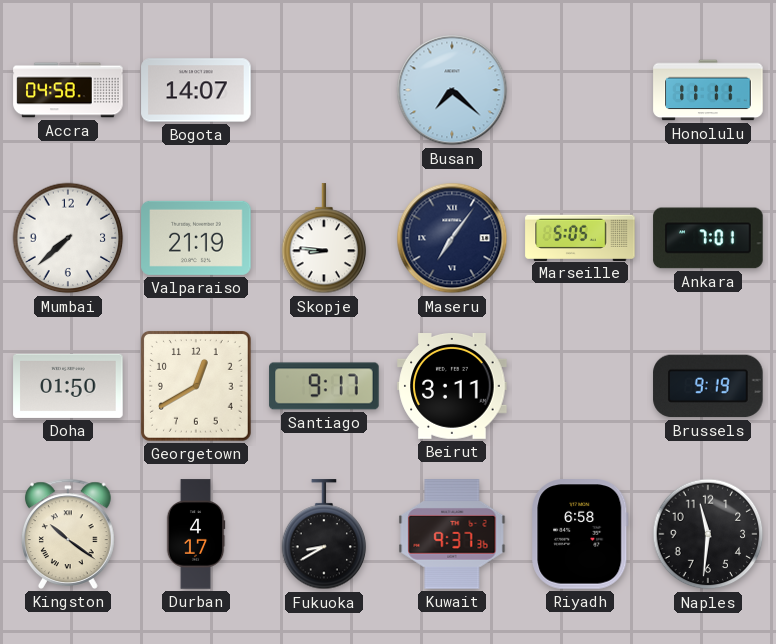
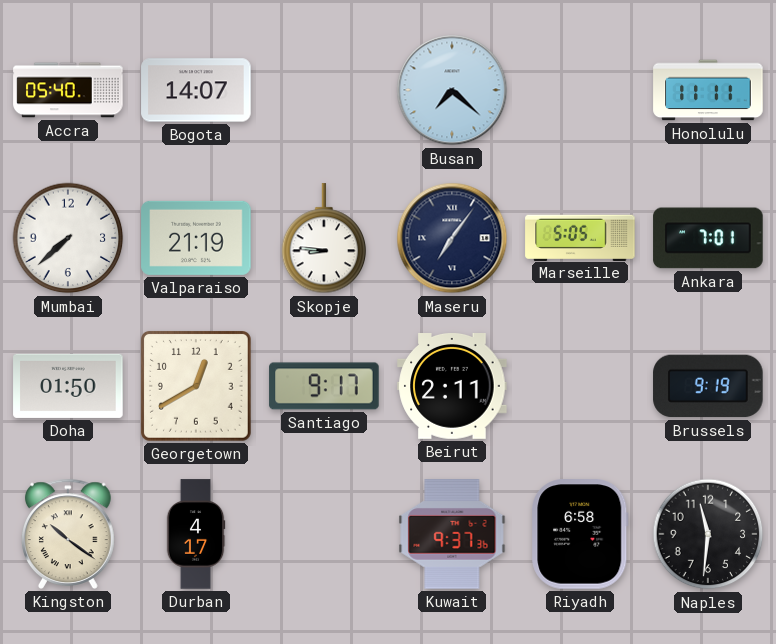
Accra: 04:58 -> 05:40 (68, 90)
Beirut: 3:11 -> 2:11 (452, 387)
Fukuoka: 8:40 -> none (324, 535)
